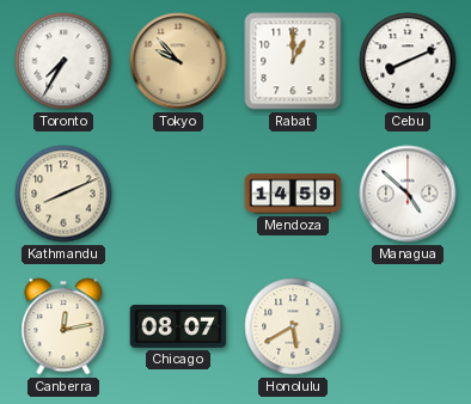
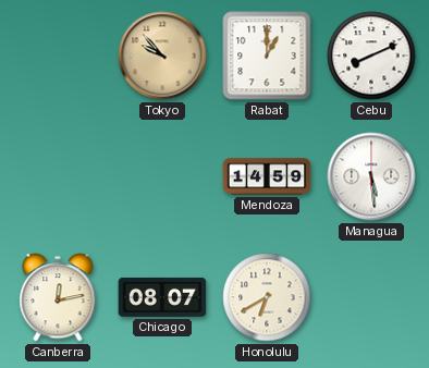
Toronto: 7:35 -> none (63, 61)
Kathmandu: 8:11 -> none (63, 194)
Managua: 4:52 -> 5:29 (371, 176)
Honolulu: 5:40 -> 6:40 (267, 297)
